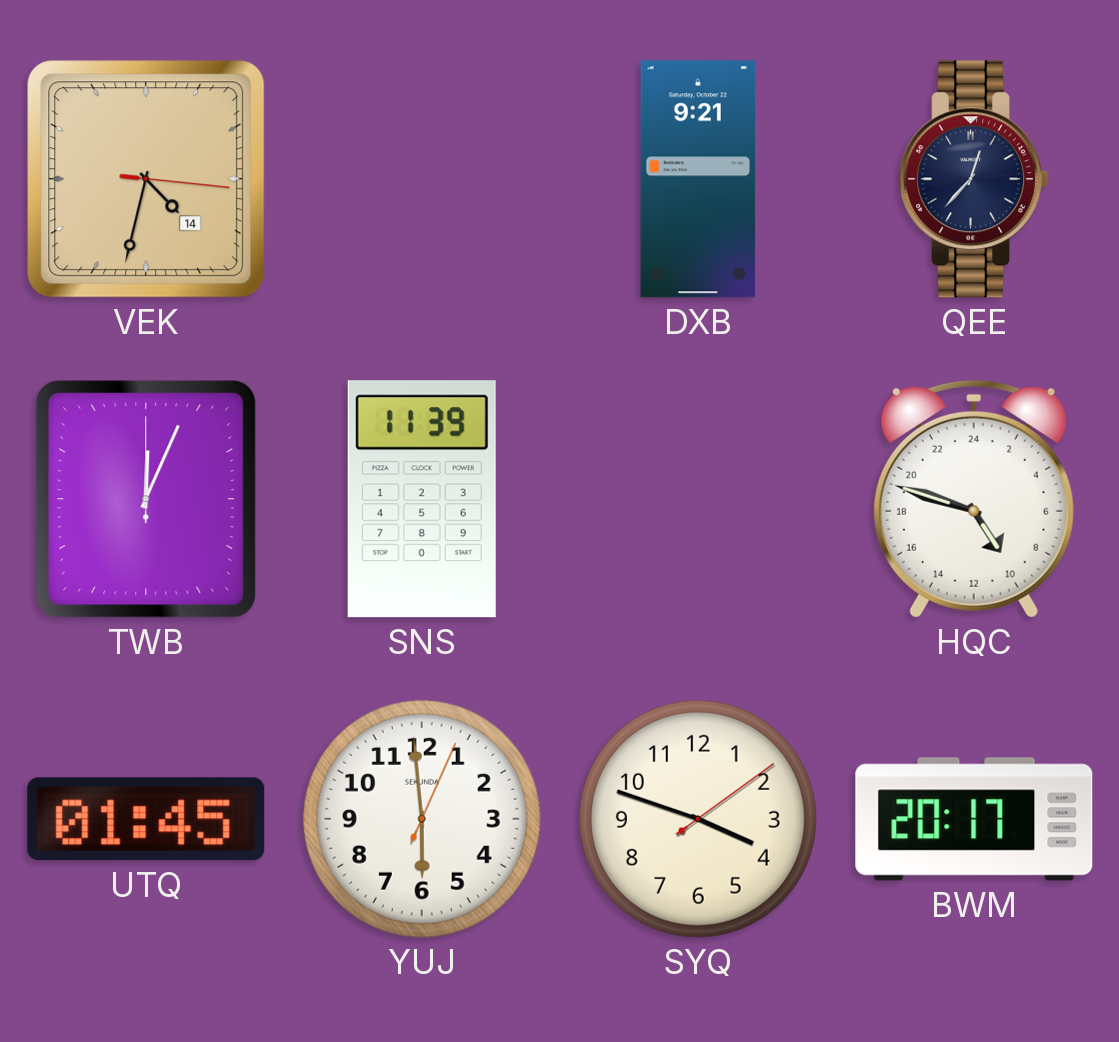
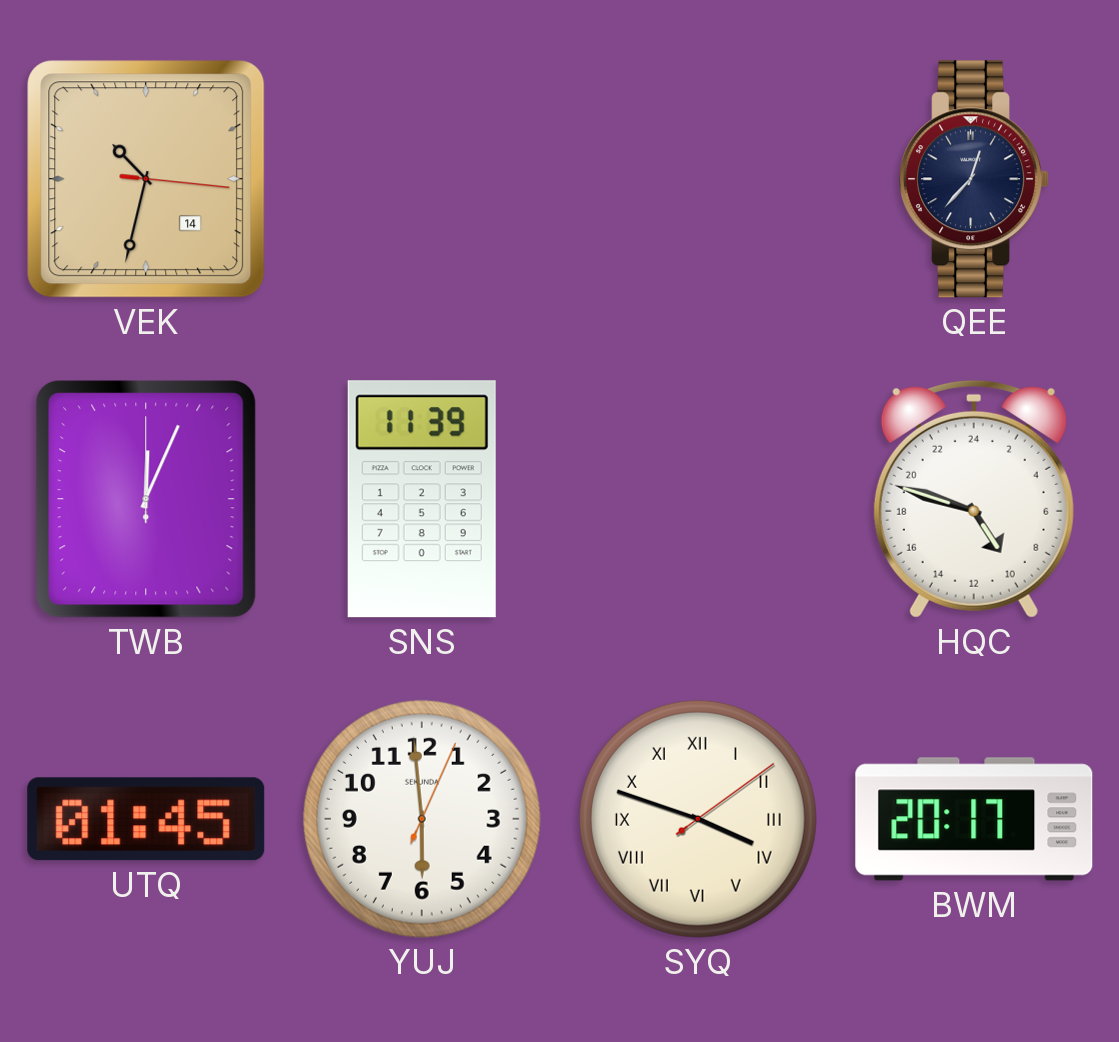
VEK: 4:32 -> 10:32 (146, 179)
DXB: 9:21 -> none (698, 179)
SYQ numerals: Arabic -> Roman (698, 819)
